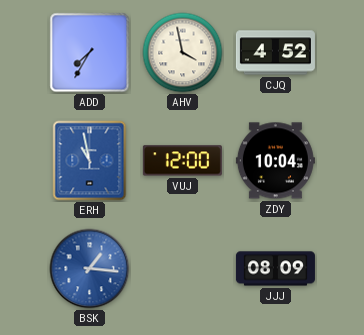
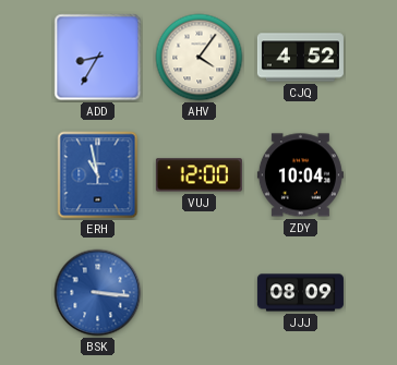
ADD: 7:35 -> 8:35 (98, 58)
AHV: 3:58 -> 4:06 (200, 58)
BSK: 1:16 -> 3:16 (98, 293)
